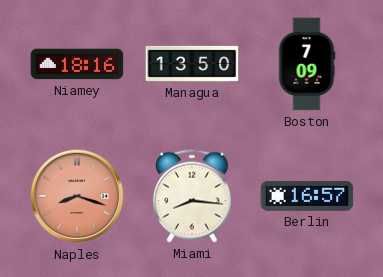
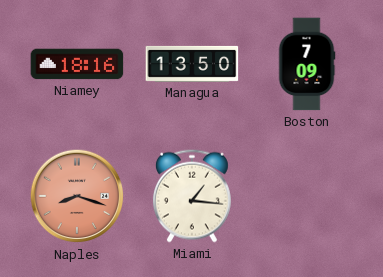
Miami: 8:16 -> 1:16 (192, 196)
Berlin: 16:57 -> none (307, 196)
